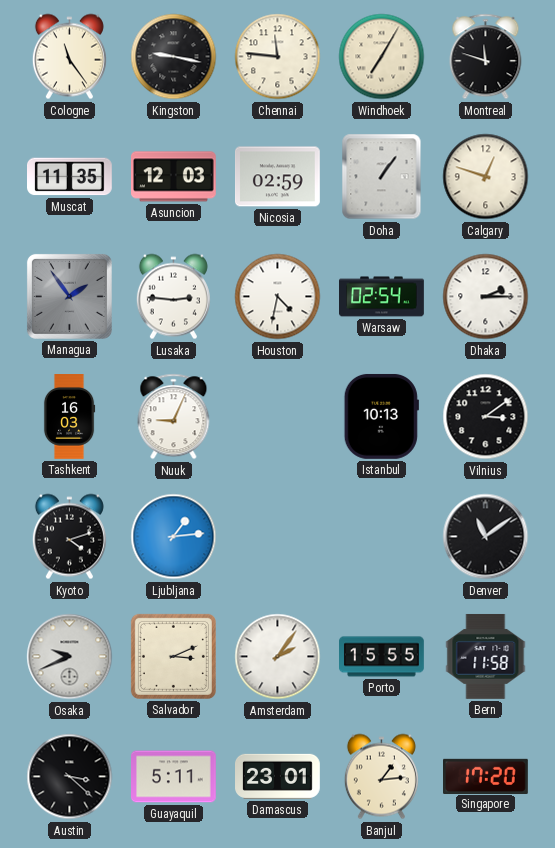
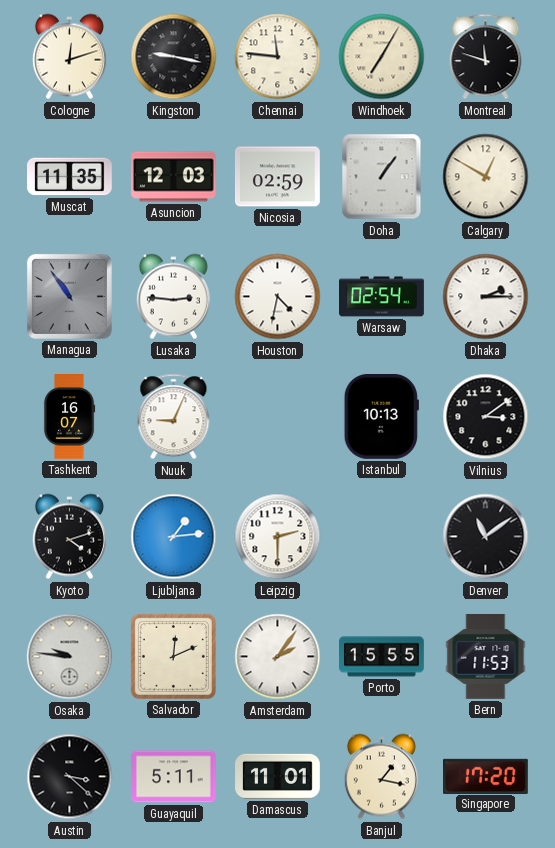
Cologne: 11:24 -> 12:12 (69, 57)
Calgary: 12:48 -> 12:50 (486, 177)
Managua: 1:54 -> 10:54 (69, 296)
Tashkent: 16:03 -> 16:07 (69, 417)
Leipzig: none -> 2:30 (278, 537)
Osaka: 9:41 -> 9:46 (70, 657)
Salvador: 3:11 -> 12:11 (173, 656)
Bern: 11:58 -> 11:53 (486, 657)
Damascus: 23:01 -> 11:01 (278, 776)
Banjul: 1:14 -> 1:17 (381, 777)
